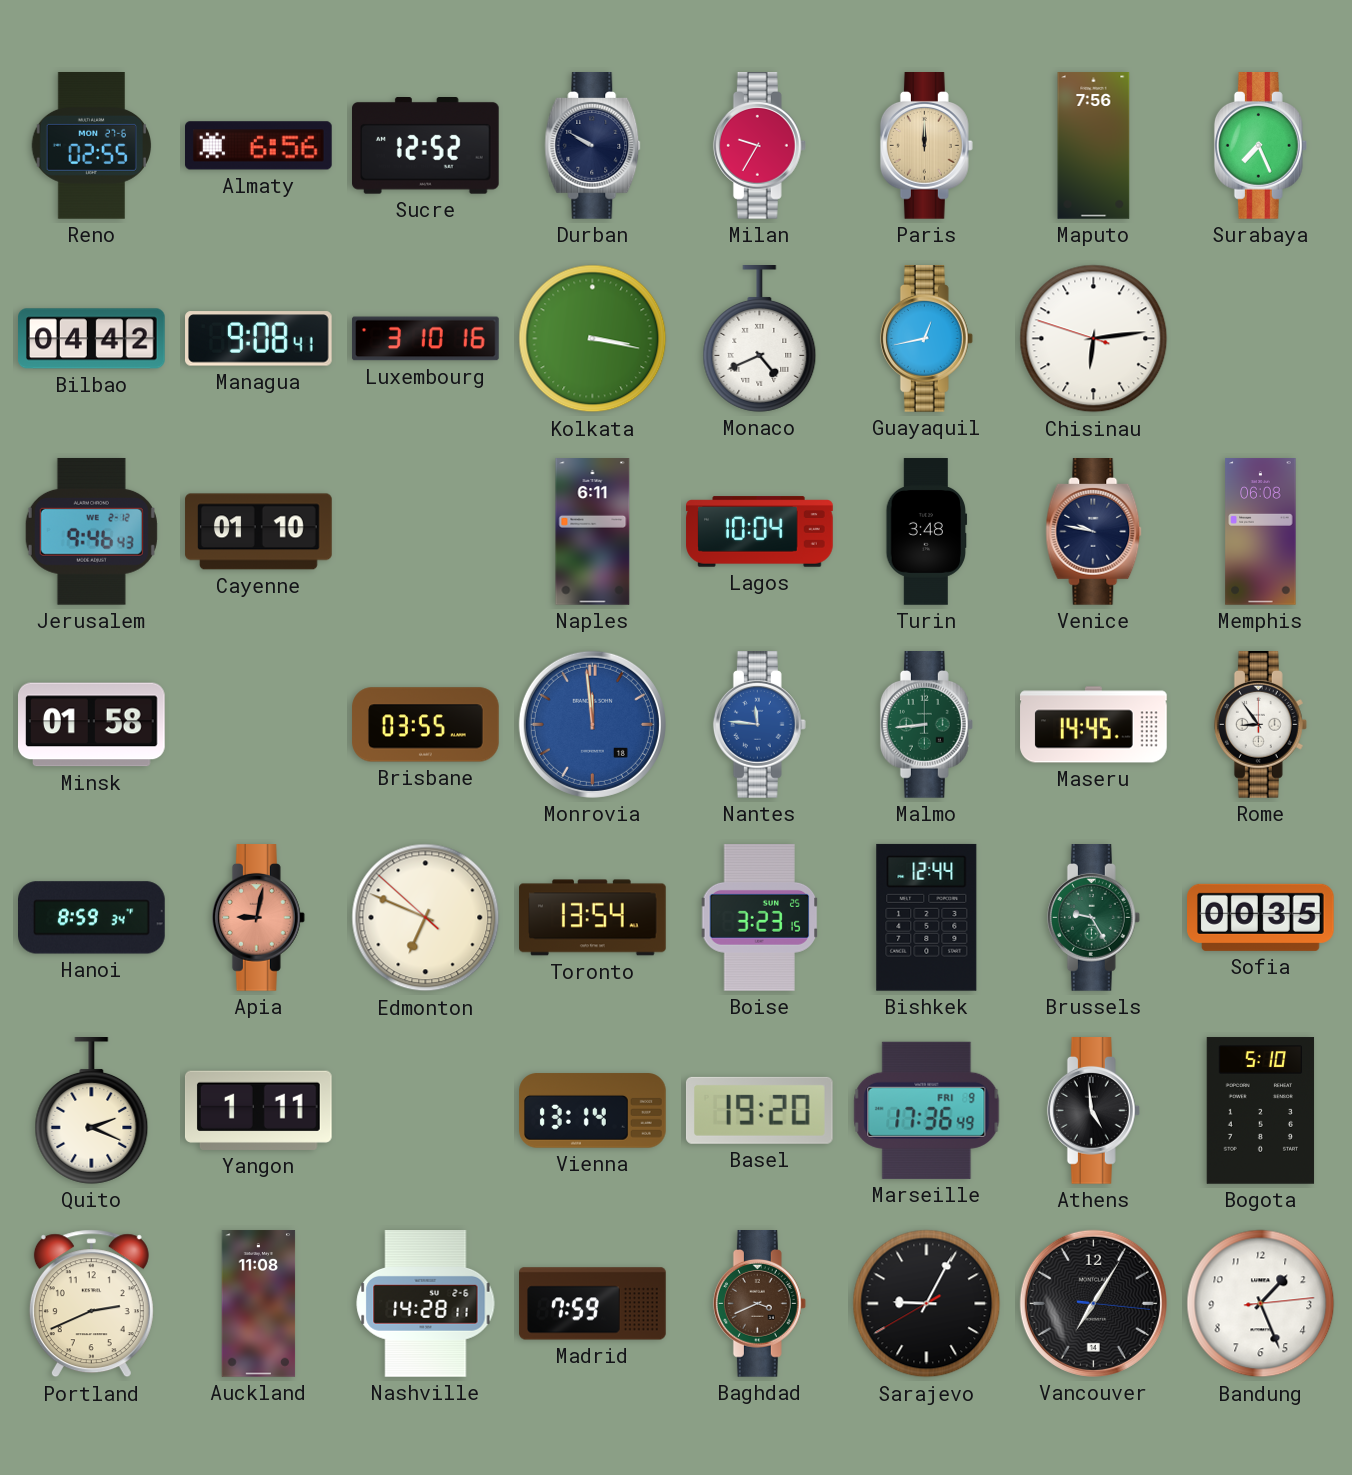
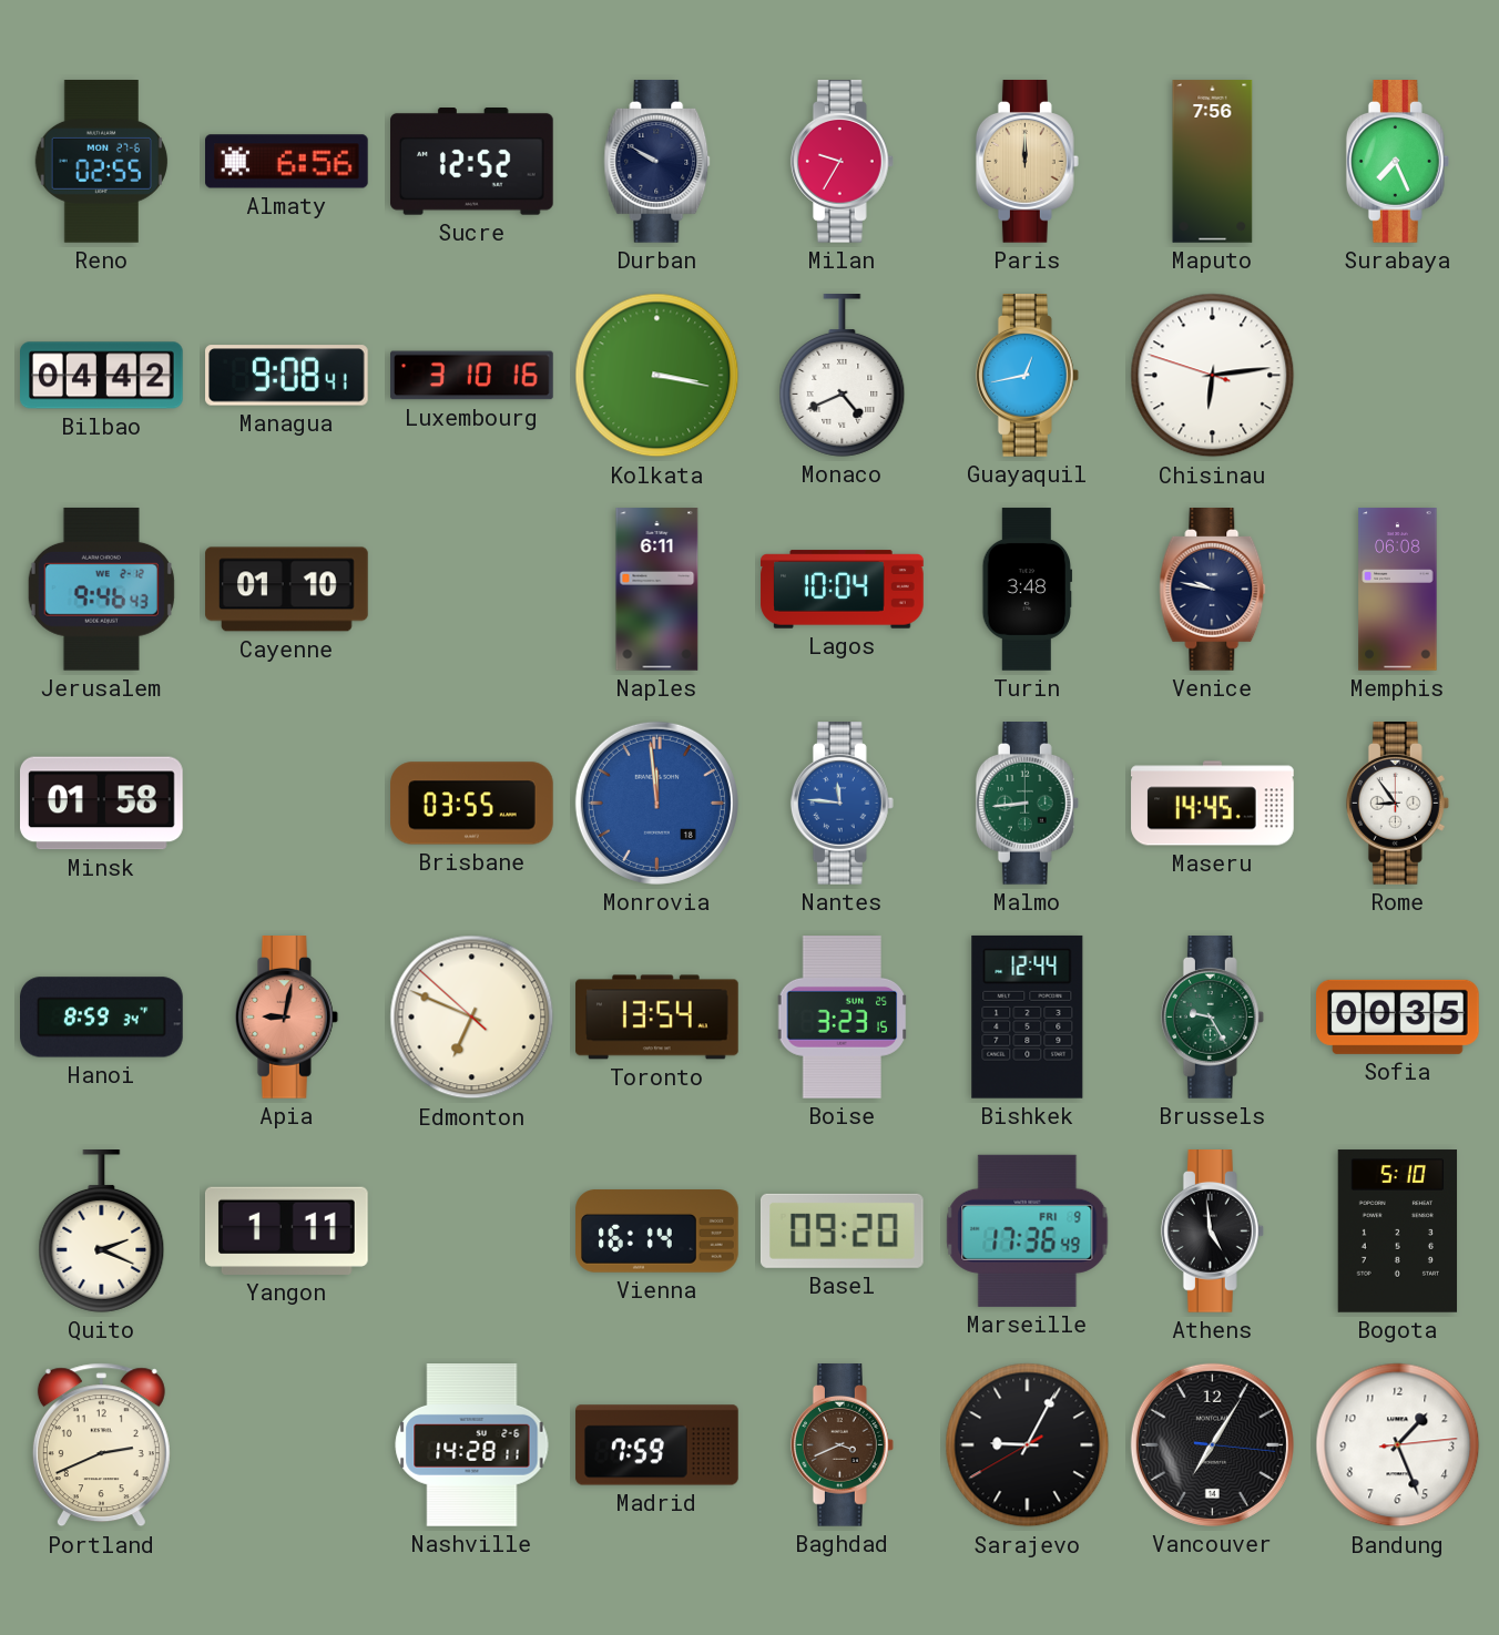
Vienna: 13:14 -> 16:14 (657, 1232)
Basel: 19:20 -> 09:20 (842, 1230)
Auckland: 11:08 -> none (259, 1304)
